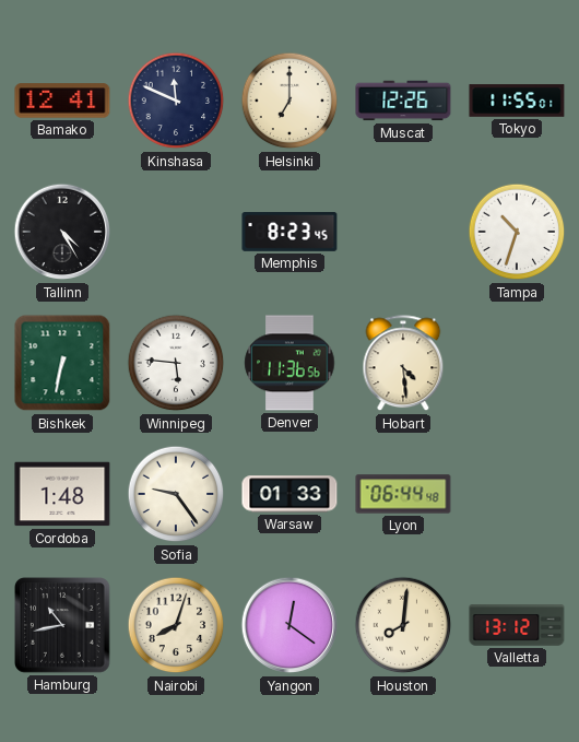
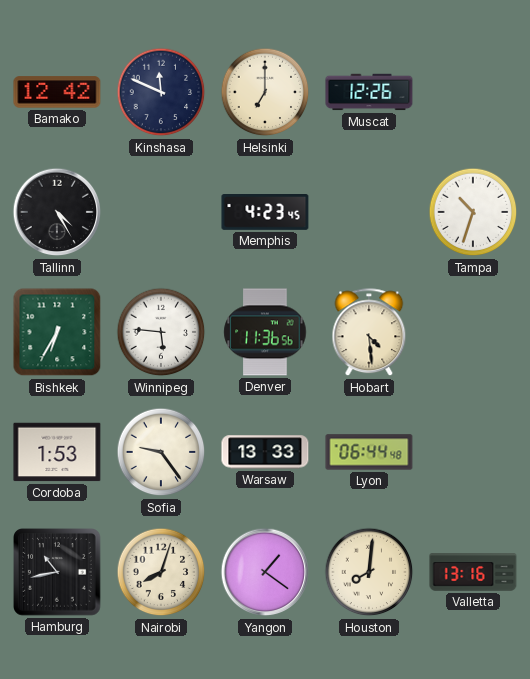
Bamako: 12:41 -> 12:42 (57, 92)
Tokyo: 11:55 -> none (517, 101)
Memphis: 8:23 -> 4:23 (265, 213)
Bishkek: 6:32 -> 6:35 (57, 332)
Cordoba: 1:48 -> 1:53 (57, 452)
Warsaw: 01:33 -> 13:33 (265, 452)
Yangon: 12:21 -> 1:21 (265, 572)
Valletta: 13:12 -> 13:16 (473, 572)
